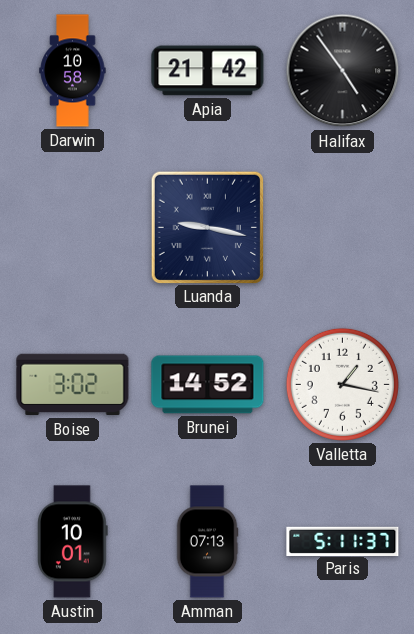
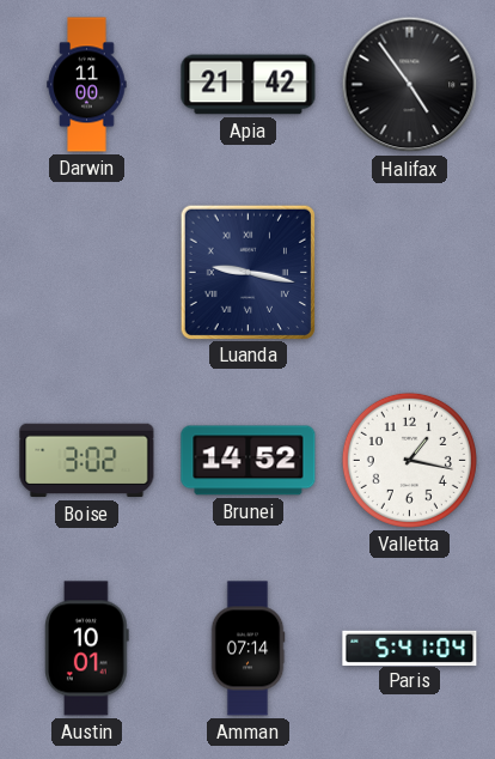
Darwin: 10:58 -> 11:00 (87, 85)
Amman: 07:13 -> 07:14 (247, 649)
Paris: 5:11 -> 5:41 (410, 648)
